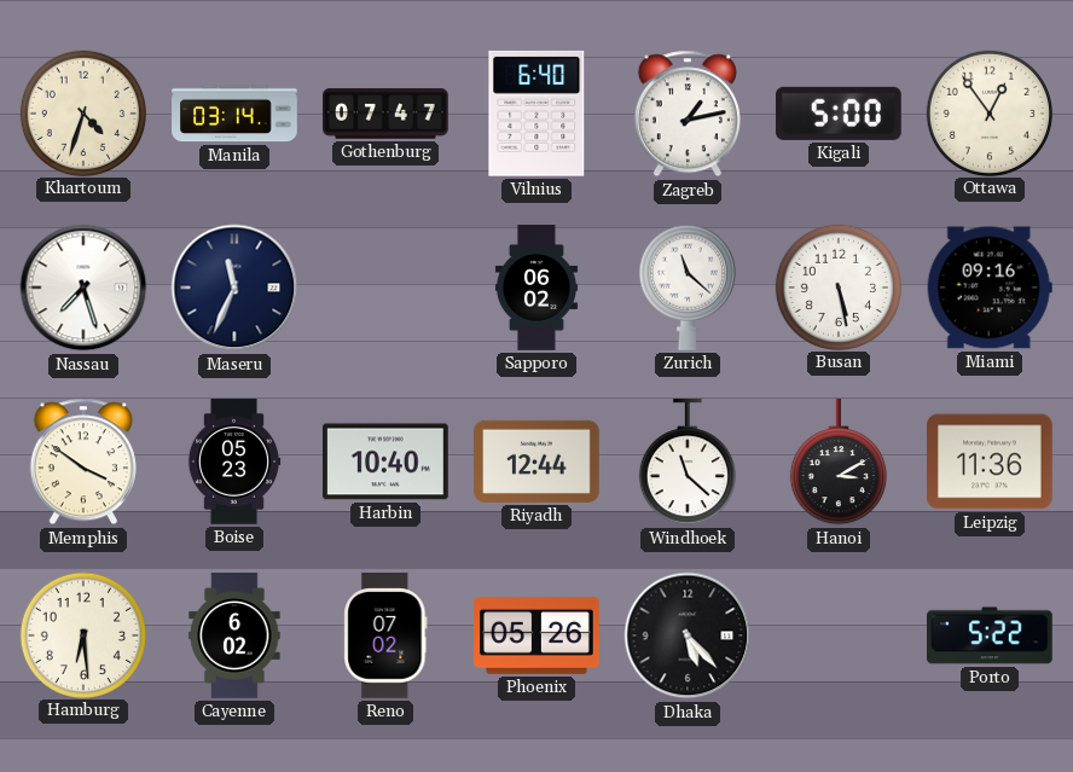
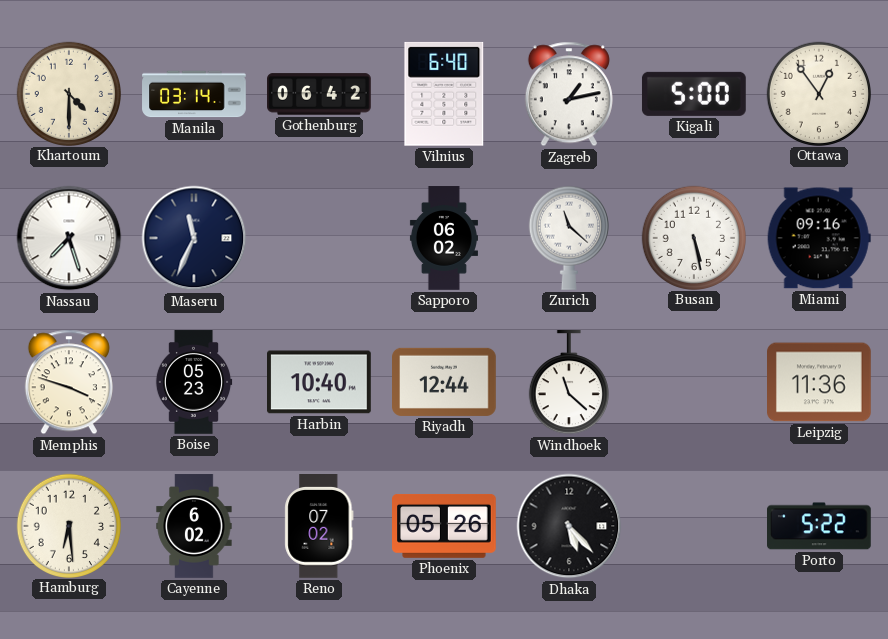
Khartoum: 4:33 -> 4:30 (68, 93)
Gothenburg: 07:47 -> 06:42 (319, 94)
Memphis: 3:51 -> 3:48 (69, 382)
Hanoi: 3:10 -> none (839, 463)
